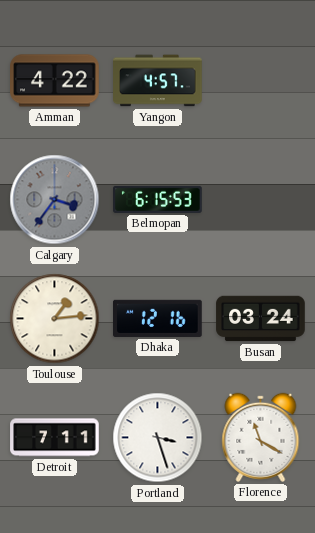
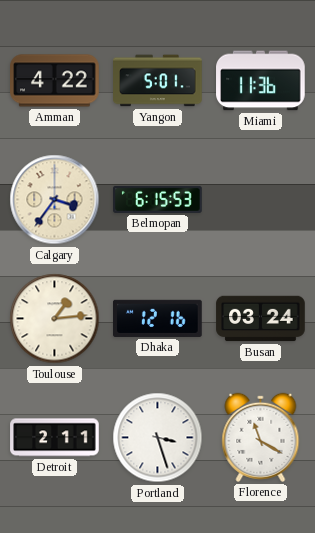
Yangon: 4:57 -> 5:01 (158, 81)
Miami: none -> 11:36 (261, 81)
Calgary dial: grey -> cream (55, 200)
Detroit: 7:11 -> 2:11 (55, 438)
